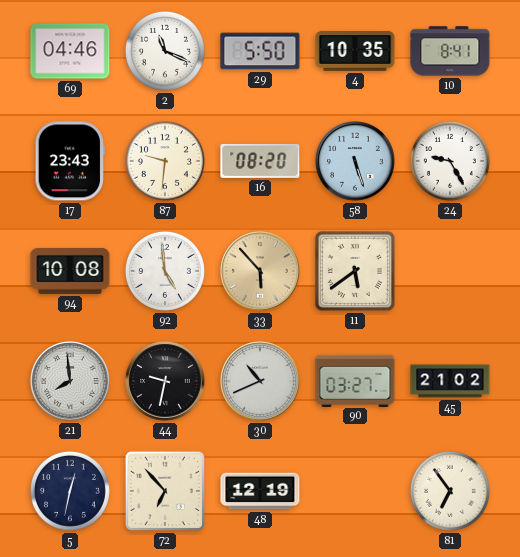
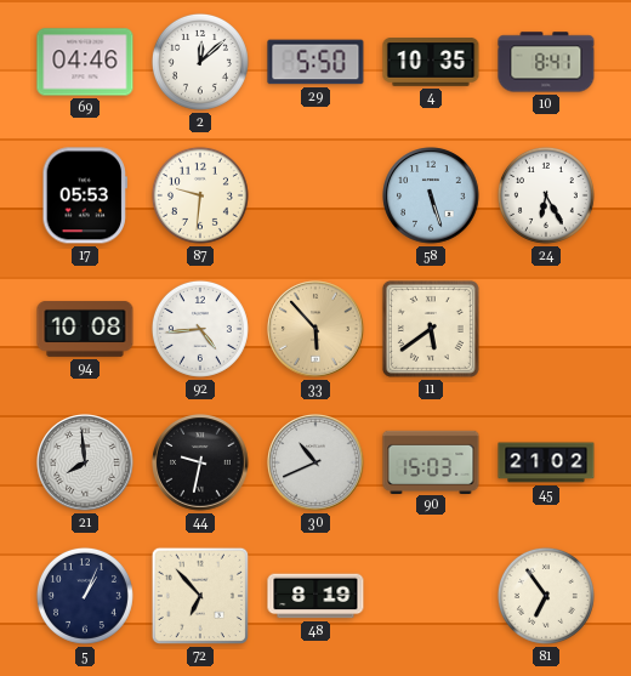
2: 11:19 -> 12:08 (200, 62)
17: 23:43 -> 05:53 (84, 195)
16: 08:20 -> none (260, 161)
24: 9:25 -> 6:25 (546, 195)
92: 4:59 -> 4:44 (200, 329)
90: 03:27 -> 15:03 (431, 461)
5: 12:32 -> 1:04 (85, 596)
48: 12:19 -> 8:19 (315, 596)
